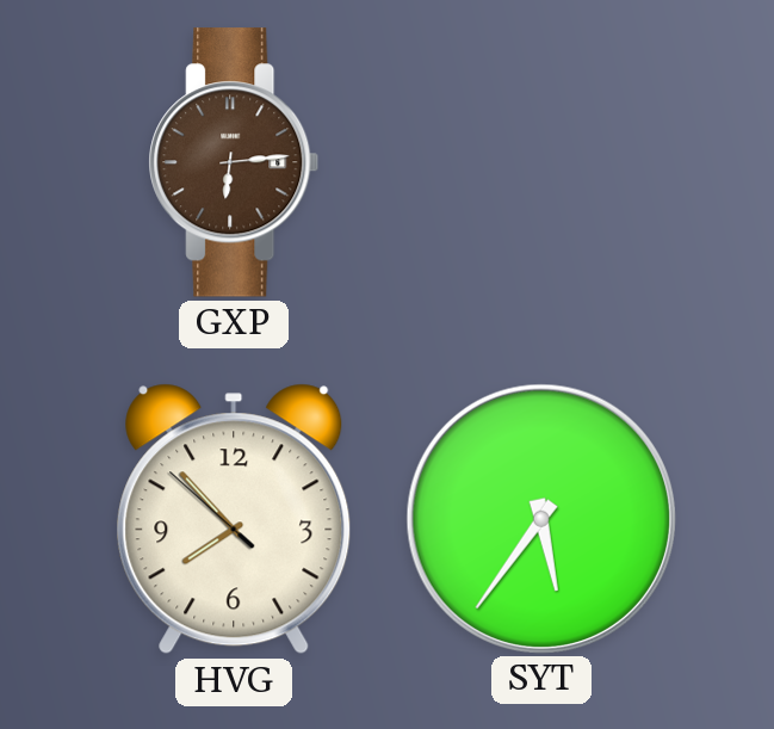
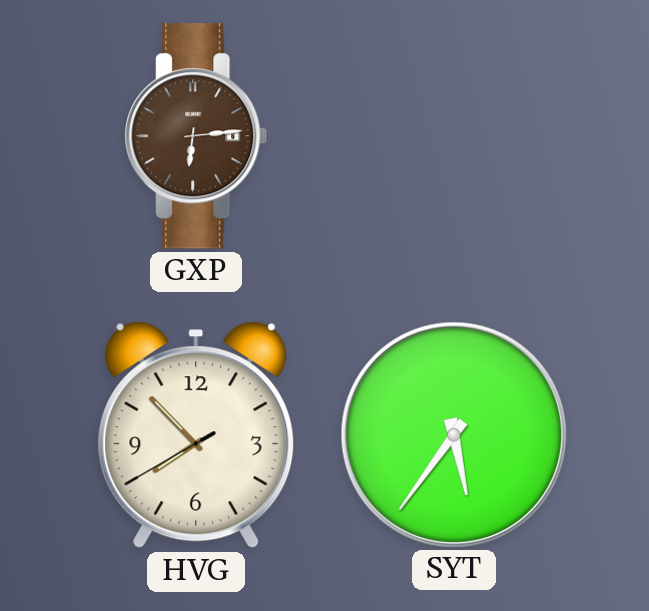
HVG: 7:52:52 -> 7:52:40 (196, 435)
